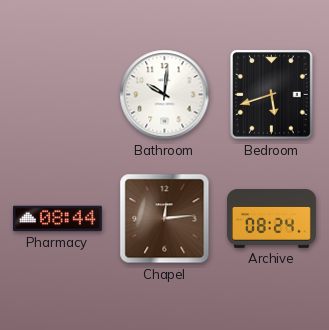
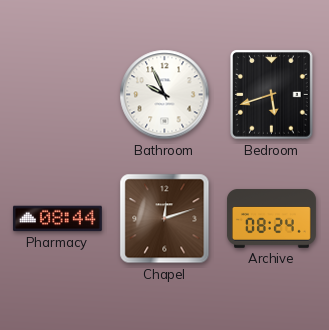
Bathroom: 10:01 -> 9:56 (165, 95)
Chapel: 12:14 -> 12:12 (165, 219)
